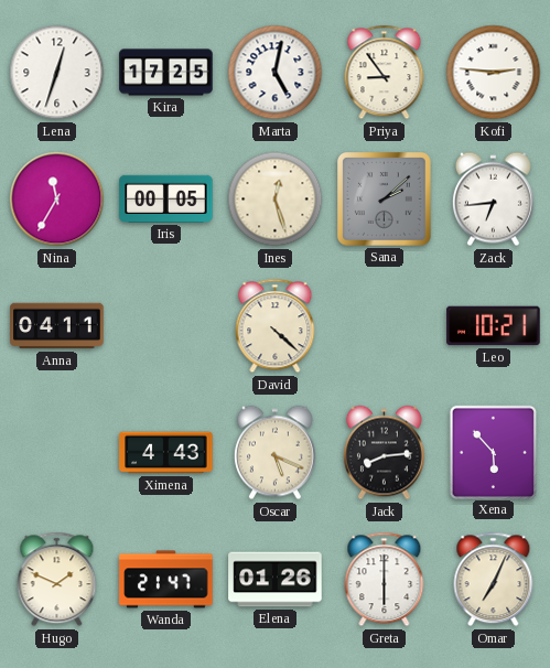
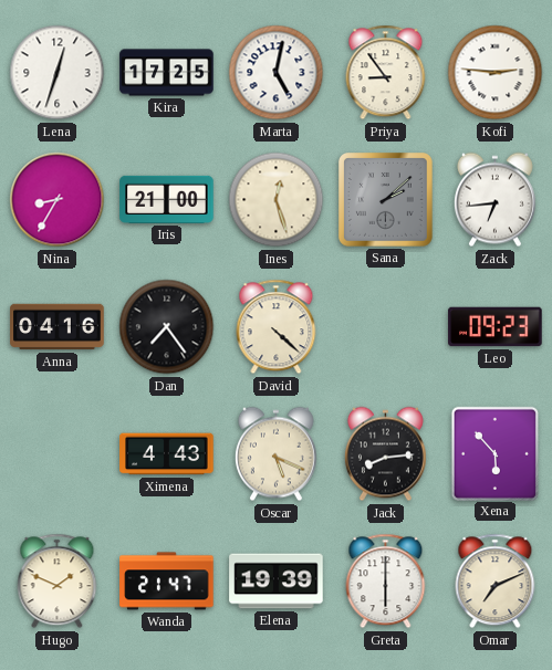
Nina: 11:35 -> 8:35 (58, 200)
Iris: 00:05 -> 21:00 (167, 199)
Anna: 04:11 -> 04:16 (58, 327)
Dan: none -> 7:24 (167, 327)
Leo: 10:21 -> 09:23 (496, 327)
Elena: 01:26 -> 19:39 (277, 582)
Omar: 7:04 -> 7:11 (496, 582)
